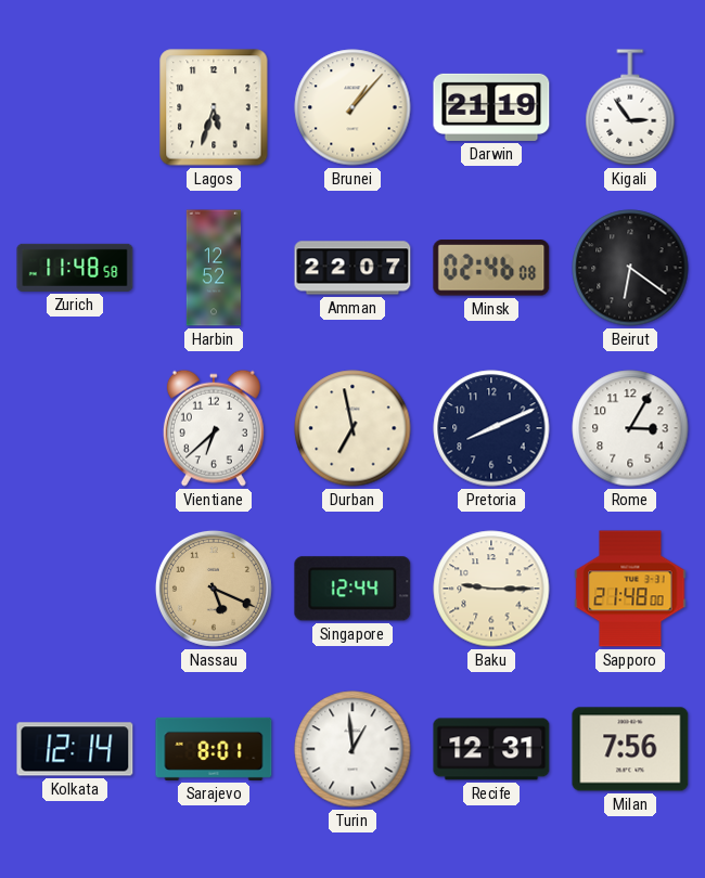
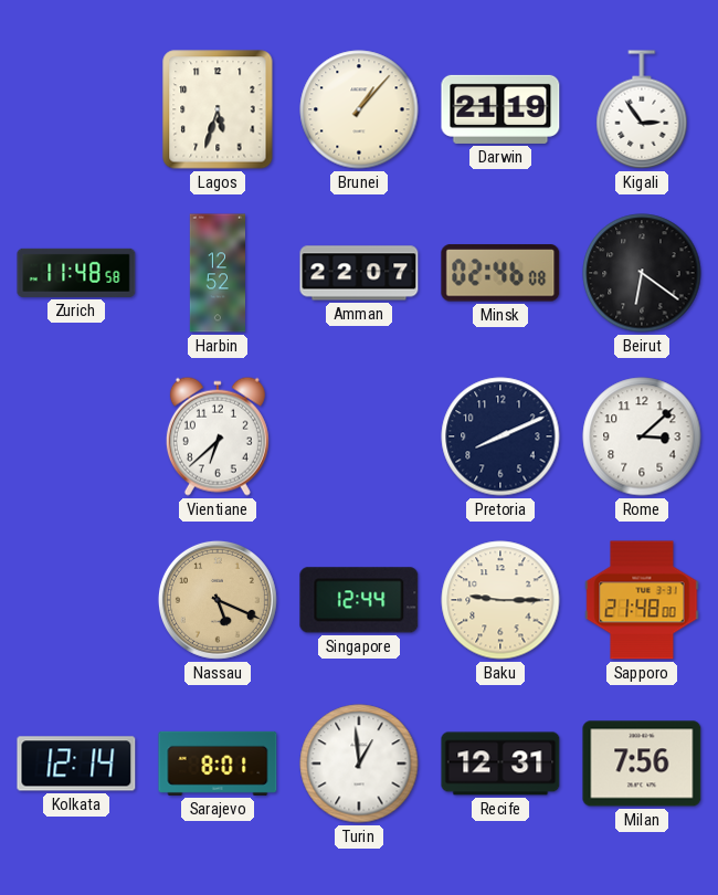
Durban: 6:58 -> none (352, 428)
Rome: 3:05 -> 3:08 (642, 436)
